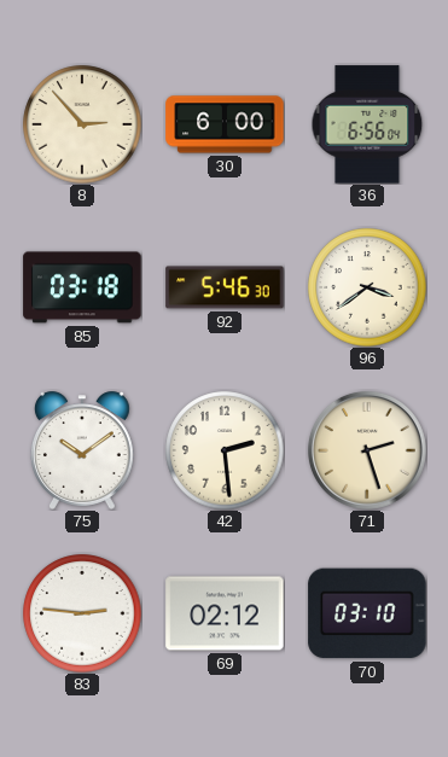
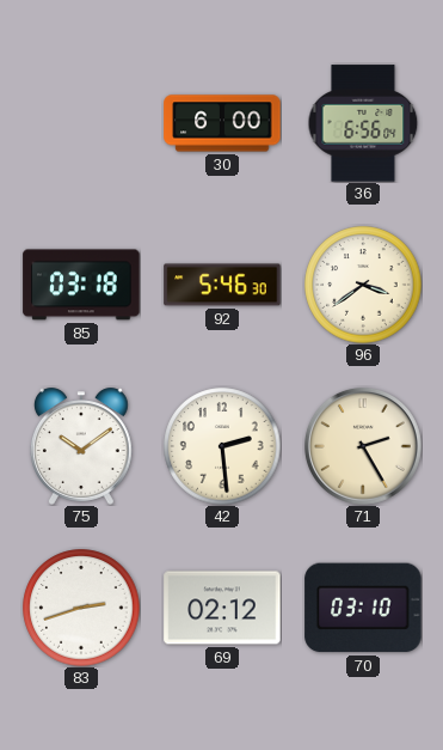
8: 2:53 -> none (82, 124)
71: 2:27 -> 2:25 (363, 446)
83: 2:46 -> 2:42 (81, 608)
